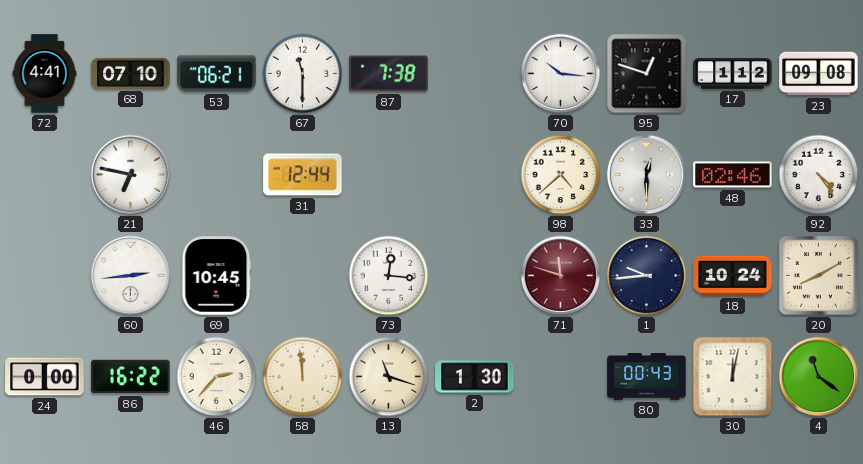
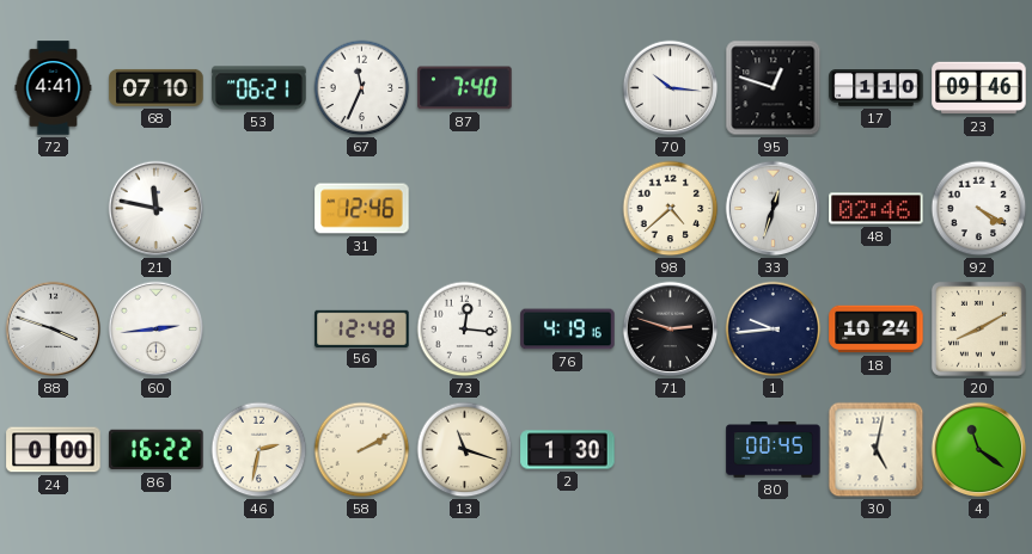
67: 11:30 -> 11:34 (362, 88)
87: 7:38 -> 7:40 (465, 88)
17: 1:12 -> 1:10 (877, 88)
23: 09:08 -> 09:46 (979, 88)
21: 6:47 -> 11:47 (157, 209)
31: 12:44 -> 12:46 (362, 209)
33: 12:30 -> 12:33 (774, 209)
92: 4:24 -> 4:20 (979, 209)
88: none -> 3:48 (54, 330)
69: 10:45 -> none (217, 276)
56: none -> 12:48 (362, 328)
76: none -> 4:19 (568, 330)
71: 11:48 -> 2:48 (671, 330)
71 dial: burgundy -> black (671, 330)
46: 2:37 -> 2:32 (259, 450)
58: 11:59 -> 2:10 (362, 450)
80: 00:43 -> 00:45 (774, 450)
30: 12:02 -> 5:02 (877, 450)
